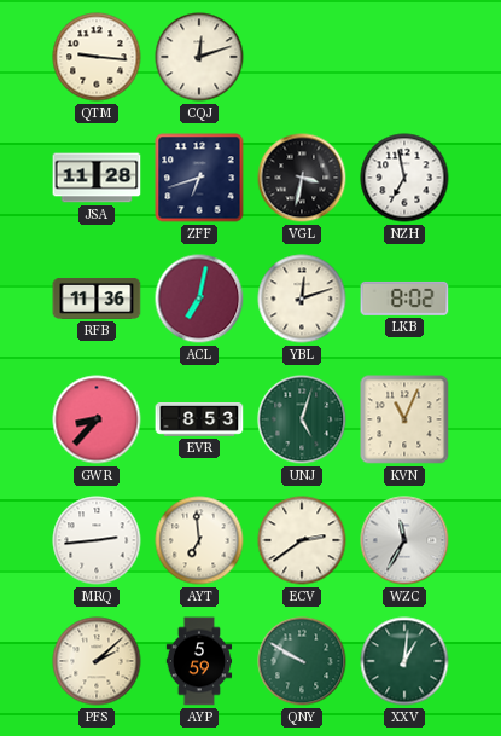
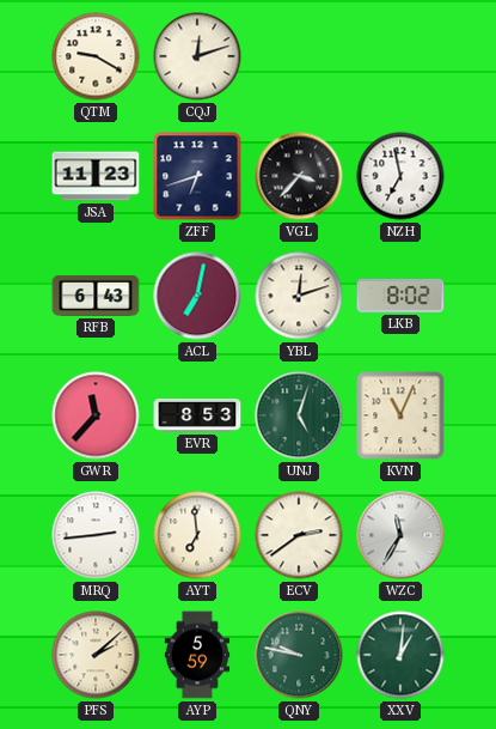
QTM: 9:16 -> 9:20 (96, 56)
JSA: 11:28 -> 11:23 (96, 176)
VGL: 3:32 -> 3:37 (299, 176)
RFB: 11:36 -> 6:43 (96, 296)
GWR: 8:37 -> 11:37 (96, 415)
QNY: 9:50 -> 9:47 (299, 655)
